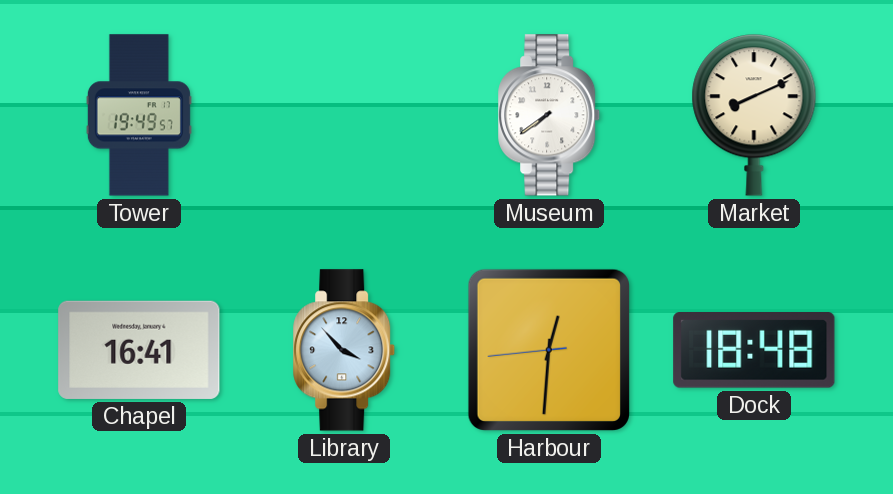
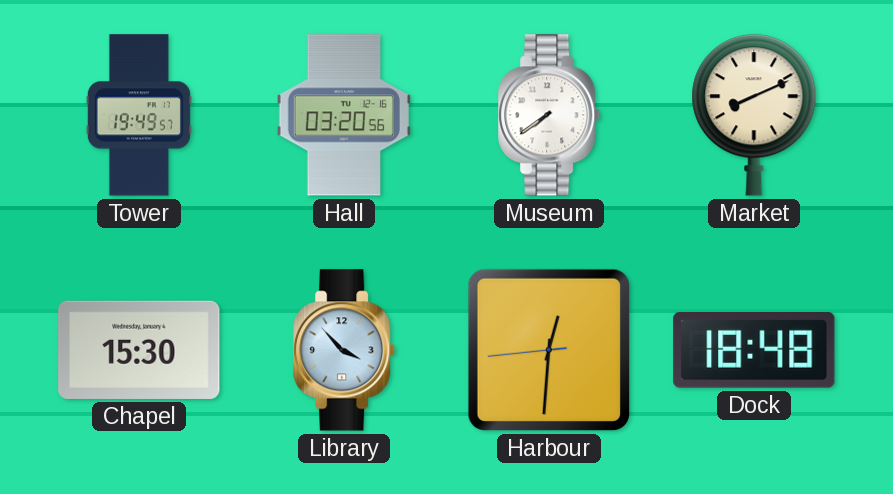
Hall: none -> 03:20 (344, 115)
Chapel: 16:41 -> 15:30 (139, 350)
